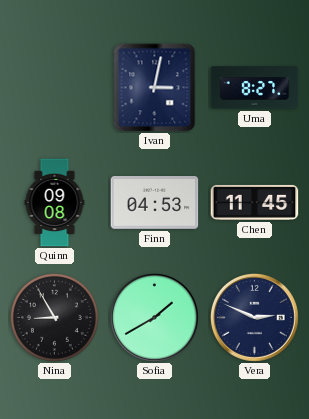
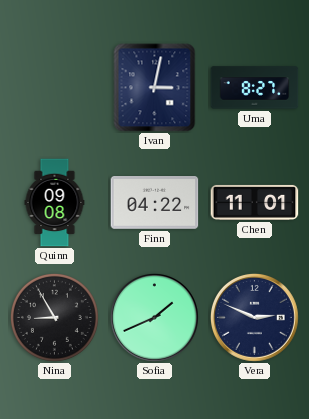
Finn: 04:53 -> 04:22 (155, 203)
Chen: 11:45 -> 11:01 (255, 202)
Sofia: 1:40 -> 1:41 (154, 317)
